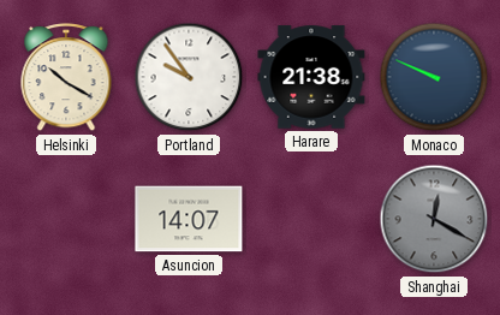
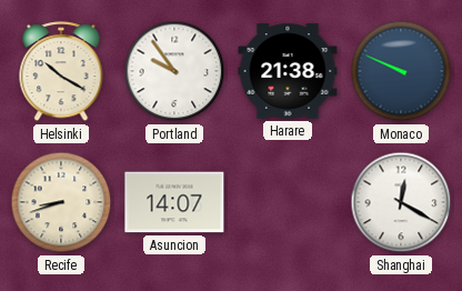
Recife: none -> 8:42 (61, 202)
Shanghai dial: grey -> white (401, 202)
